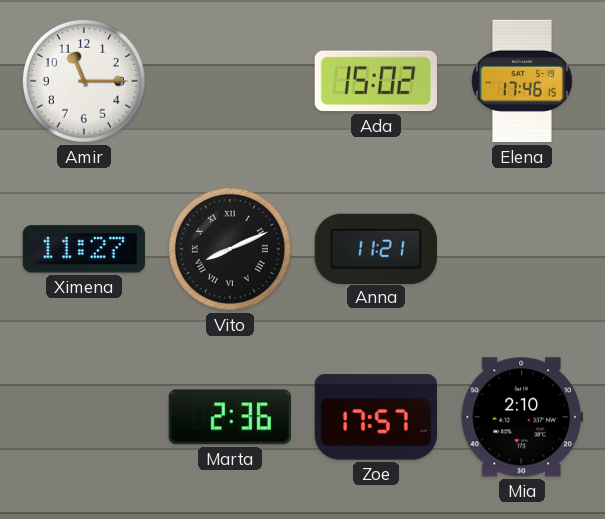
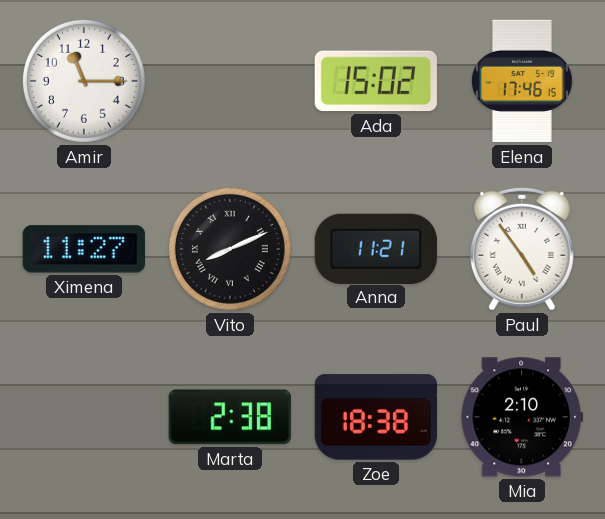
Paul: none -> 4:54 (522, 249)
Marta: 2:36 -> 2:38 (230, 417)
Zoe: 17:57 -> 18:38 (375, 417)
